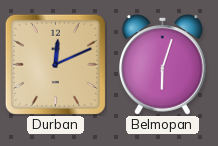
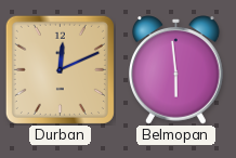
Belmopan: 6:03 -> 5:59 (176, 70)
